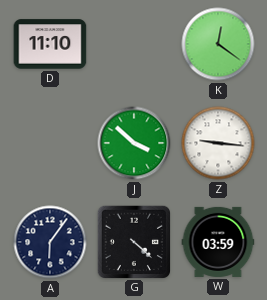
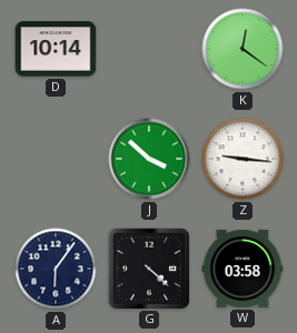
D: 11:10 -> 10:14 (56, 49)
W: 03:59 -> 03:58 (242, 269)
